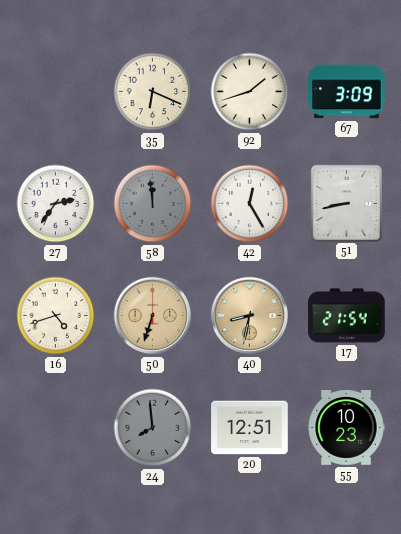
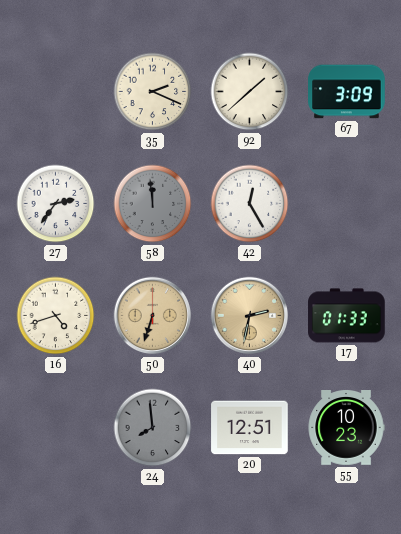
35: 6:19 -> 2:19 (153, 92)
92: 1:42 -> 1:38 (250, 92)
51: 8:43 -> none (346, 203)
40: 8:32 -> 2:32 (250, 316)
17: 21:54 -> 01:33 (347, 316)
